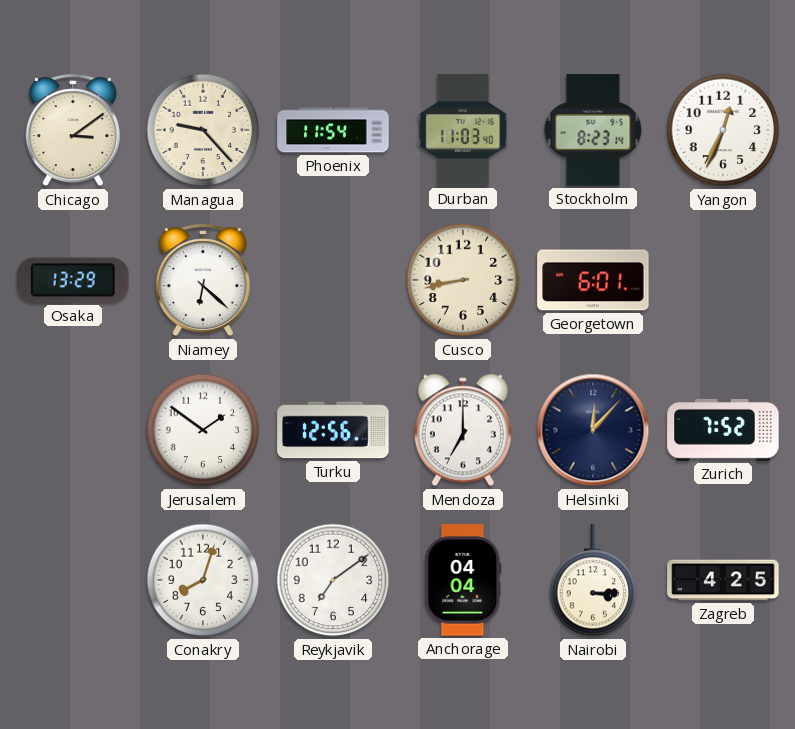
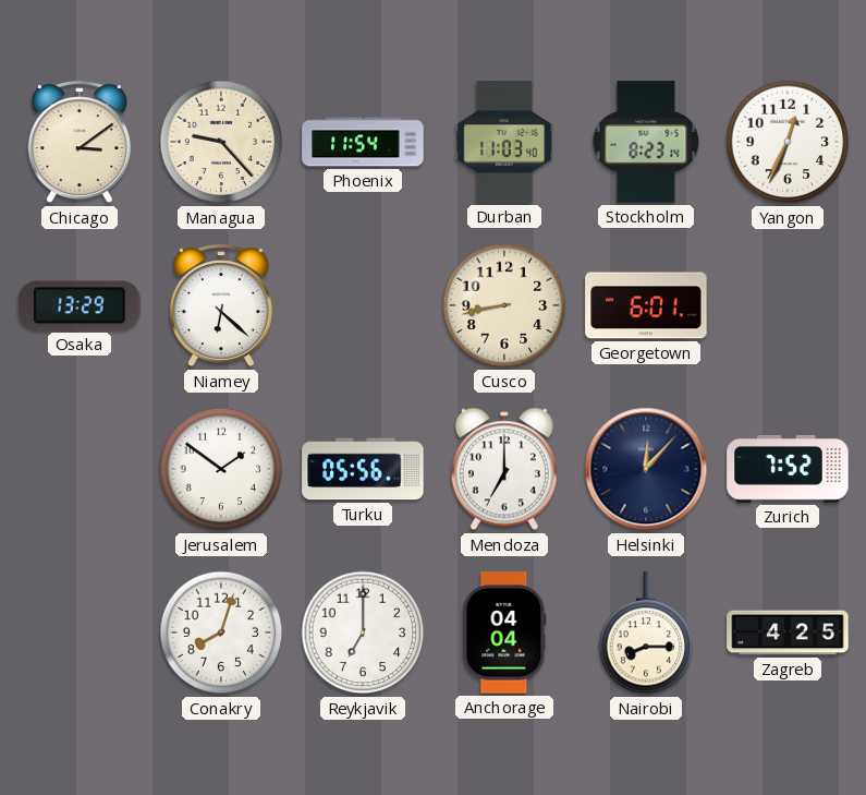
Turku: 12:56 -> 05:56 (363, 469)
Reykjavik: 7:09 -> 7:00 (363, 633)
Nairobi: 3:15 -> 8:15 (646, 634)
